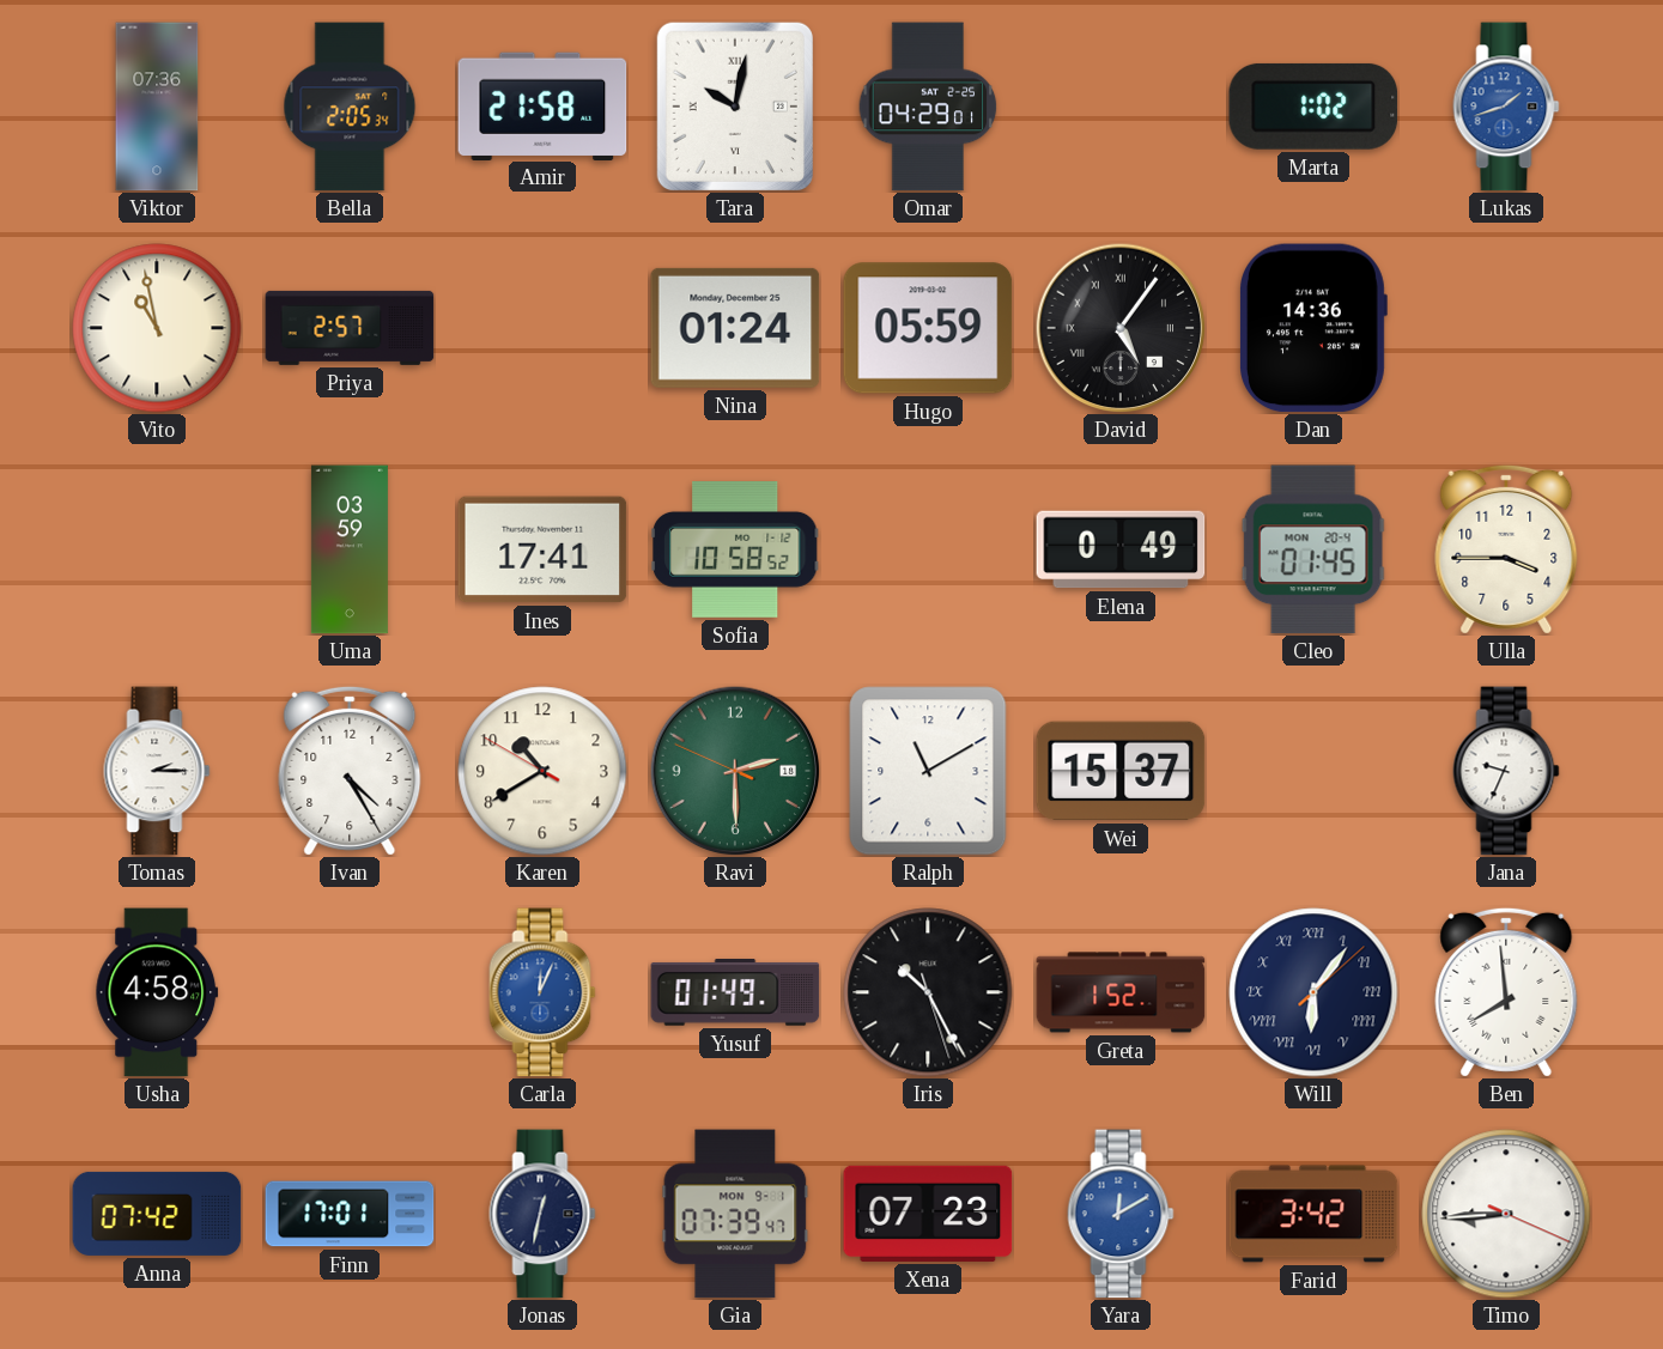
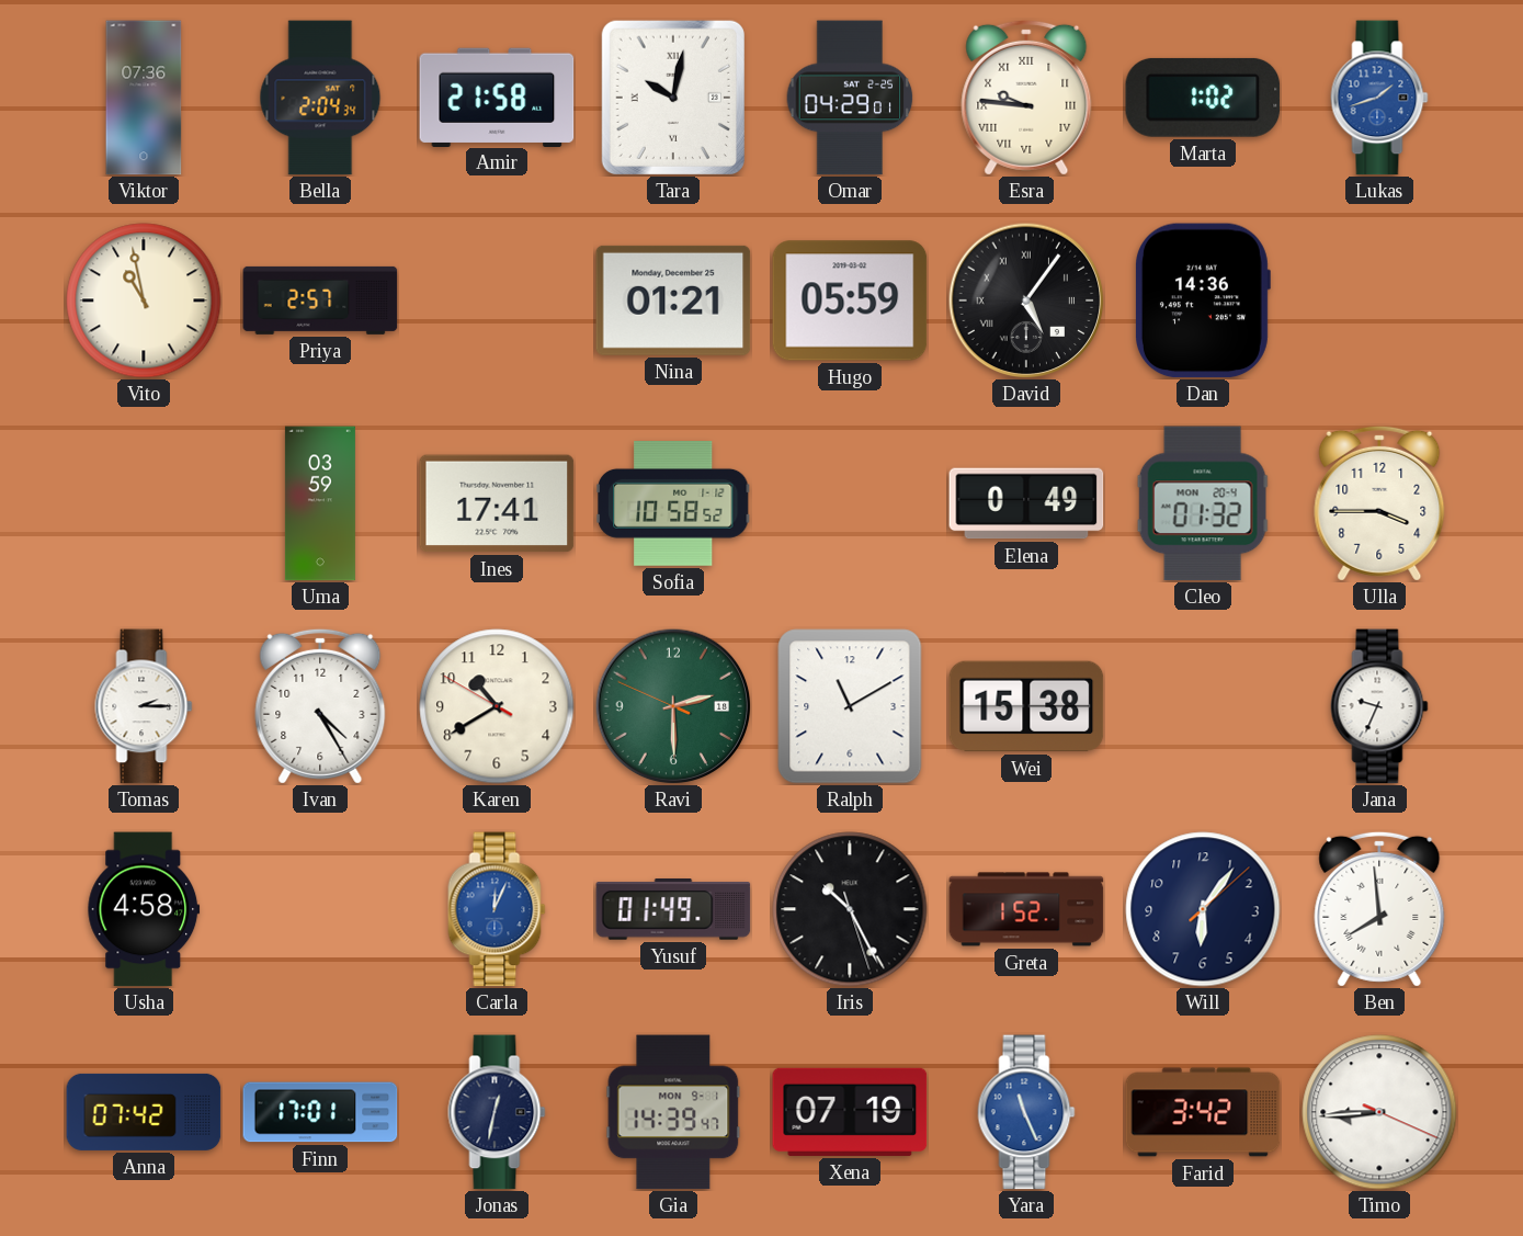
Bella: 2:05 -> 2:04 (320, 98)
Esra: none -> 9:46 (1026, 98)
Nina: 01:24 -> 01:21 (673, 301)
Cleo: 01:45 -> 01:32 (1203, 503)
Wei: 15:37 -> 15:38 (1026, 706)
Will numerals: Roman -> Arabic (1203, 909)
Gia: 07:39 -> 14:39 (673, 1112)
Xena: 07:23 -> 07:19 (850, 1112)
Yara: 12:10 -> 11:26 (1026, 1112)
